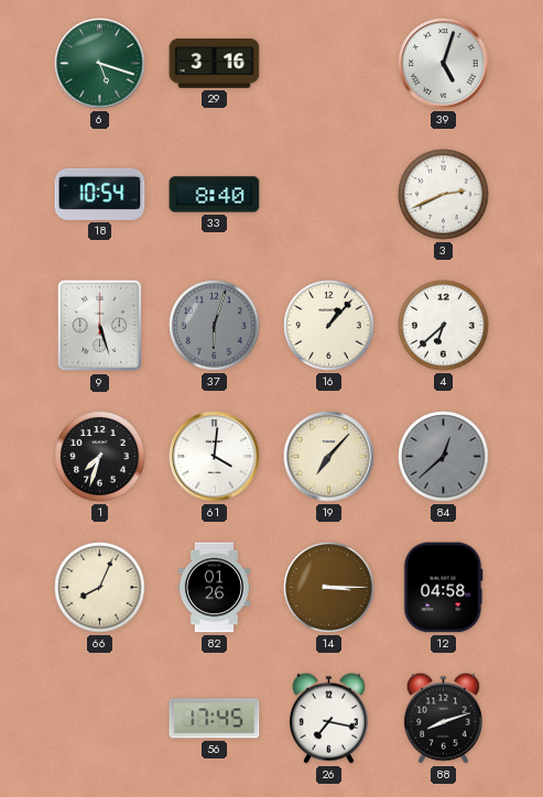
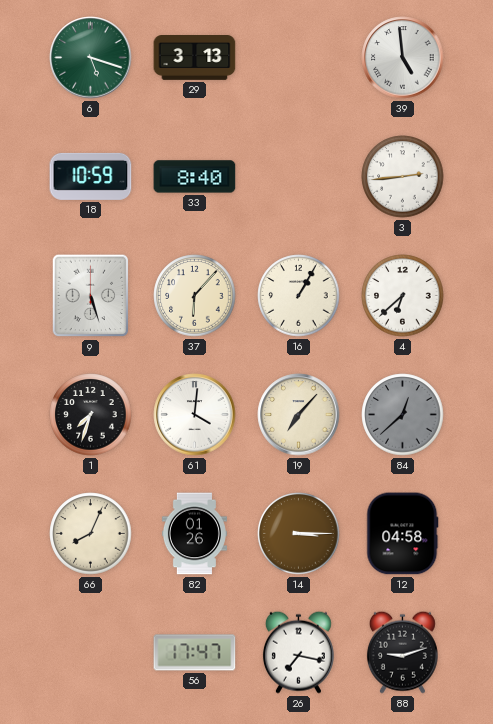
29: 3:16 -> 3:13 (195, 58)
39: 5:03 -> 4:59 (403, 58)
18: 10:54 -> 10:59 (91, 176)
3: 2:41 -> 2:44 (403, 177)
37: 6:03 -> 6:07 (195, 296)
37 dial: grey -> cream (195, 296)
16: 1:07 -> 1:05 (299, 296)
56: 17:45 -> 17:47 (195, 653)
88: 8:12 -> 9:12 (402, 652)
